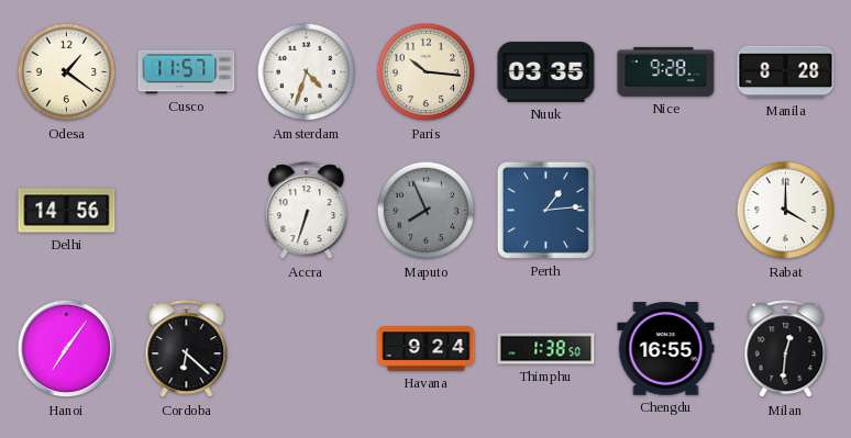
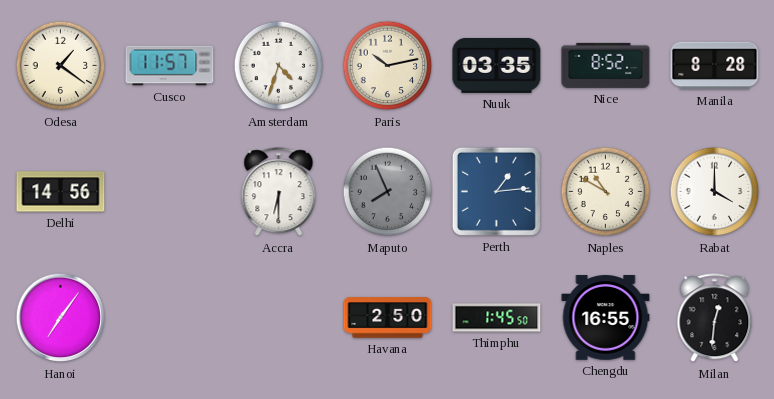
Paris: 10:16 -> 10:13 (388, 66)
Nice: 9:28 -> 8:52 (606, 65)
Accra: 6:33 -> 6:30 (279, 192)
Naples: none -> 10:50 (606, 192)
Cordoba: 6:22 -> none (187, 349)
Havana: 9:24 -> 2:50 (388, 318)
Thimphu: 1:38 -> 1:45 (497, 318)
